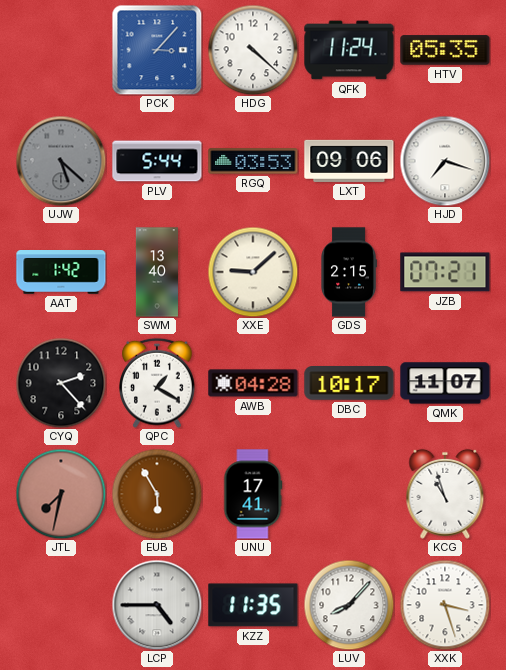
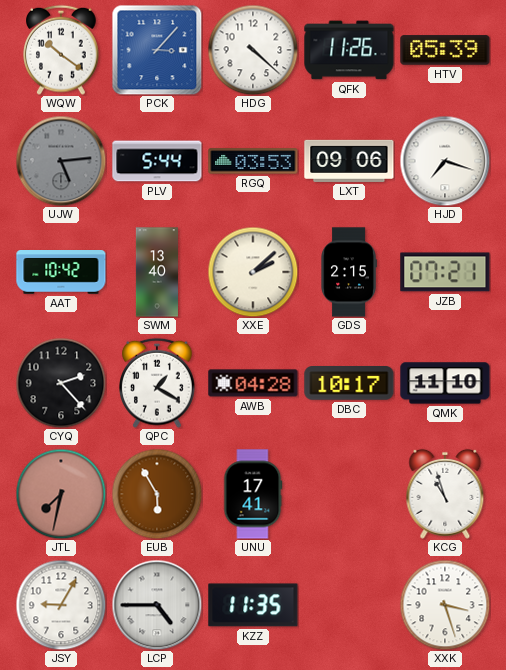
WQW: none -> 10:21 (62, 50)
QFK: 11:24 -> 11:26 (349, 50)
HTV: 05:35 -> 05:39 (445, 50)
UJW: 5:22 -> 5:14 (61, 161)
AAT: 1:42 -> 10:42 (61, 273)
XXE: 9:08 -> 2:08 (253, 272)
QMK: 11:07 -> 11:10 (445, 383)
JSY: none -> 9:05 (61, 605)
LUV: 8:07 -> none (349, 605)
